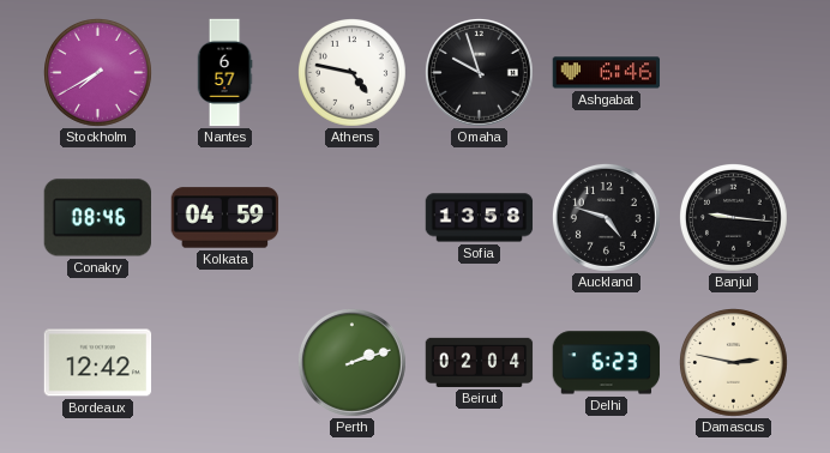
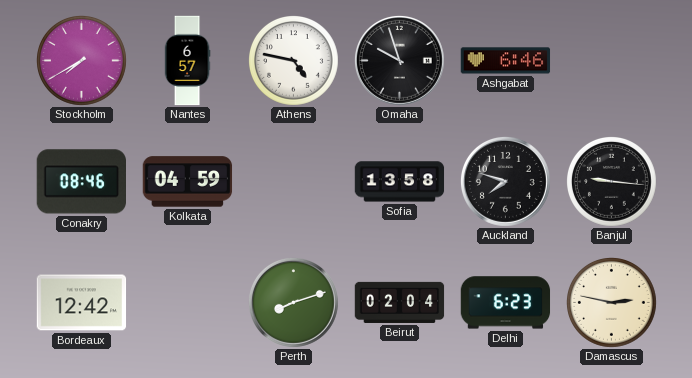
Auckland: 4:48 -> 7:48 (505, 181)
Perth: 2:12 -> 8:12 (293, 302)
